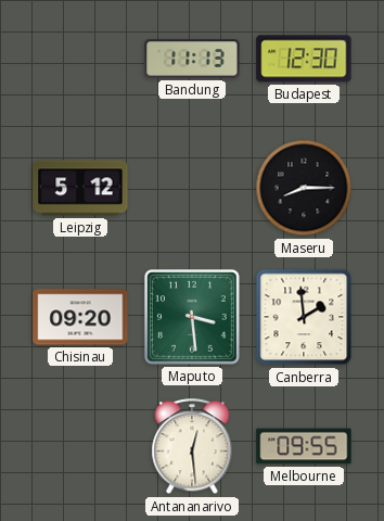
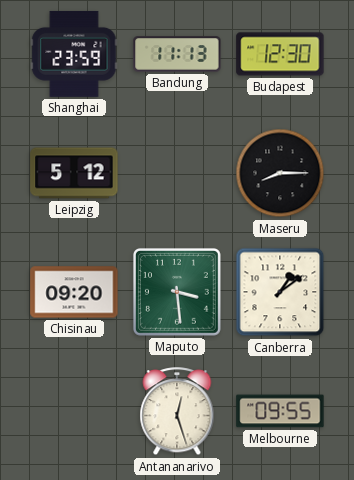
Shanghai: none -> 23:59 (74, 54)
Canberra: 1:59 -> 1:09 (280, 292)
Antananarivo: 12:29 -> 12:27 (177, 412)
